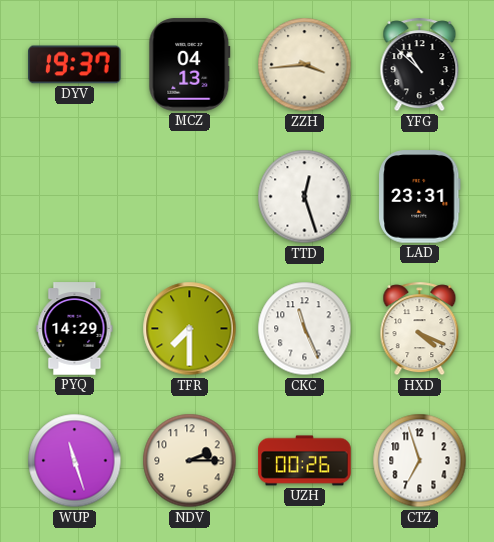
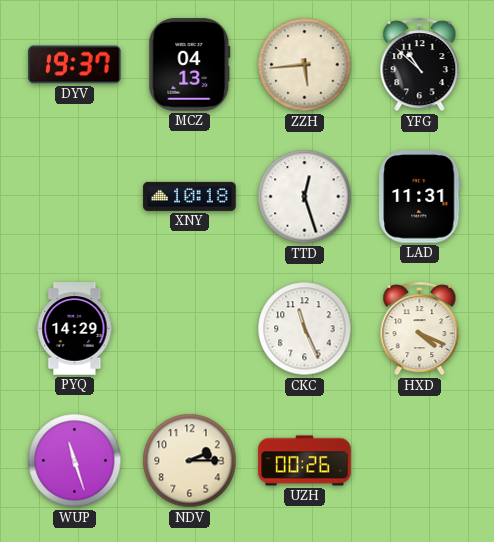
ZZH: 3:44 -> 5:44 (305, 65)
XNY: none -> 10:18 (190, 196)
LAD: 23:31 -> 11:31 (420, 197)
TFR: 7:30 -> none (190, 329)
CTZ: 6:57 -> none (420, 461)
